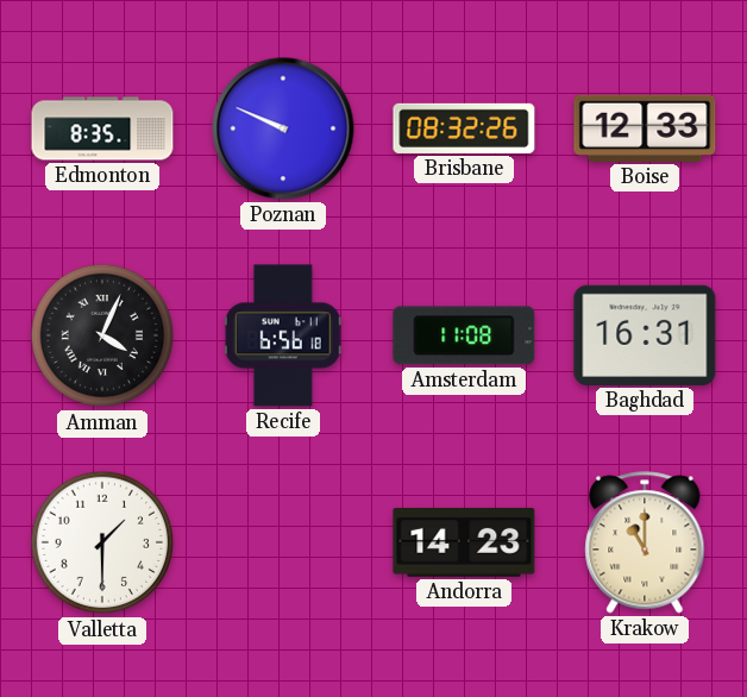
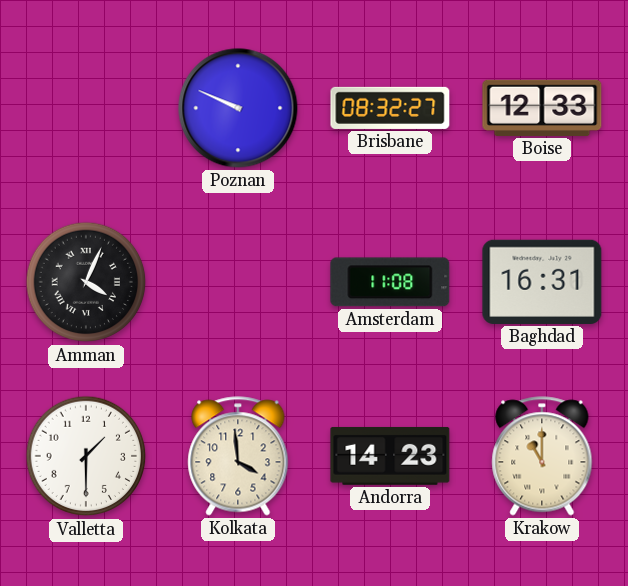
Edmonton: 8:35 -> none (102, 128)
Brisbane: 08:32:26 -> 08:32:27 (390, 108)
Recife: 6:56 -> none (283, 335)
Kolkata: none -> 3:59 (238, 456)
